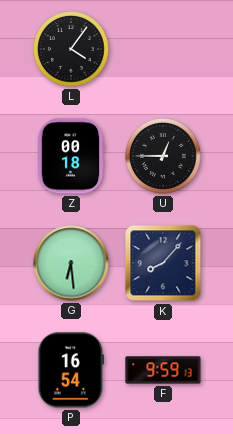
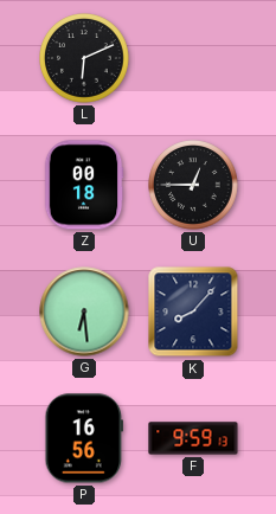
L: 4:06 -> 6:11 (85, 59)
P: 16:54 -> 16:56 (84, 438)
